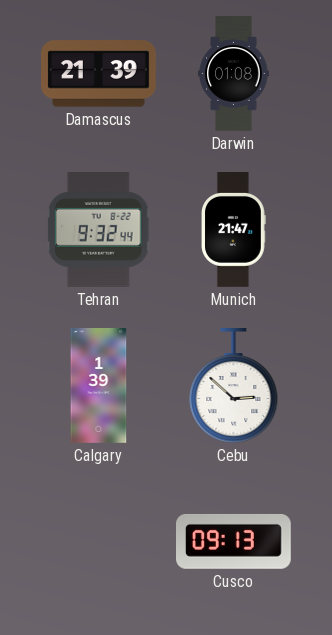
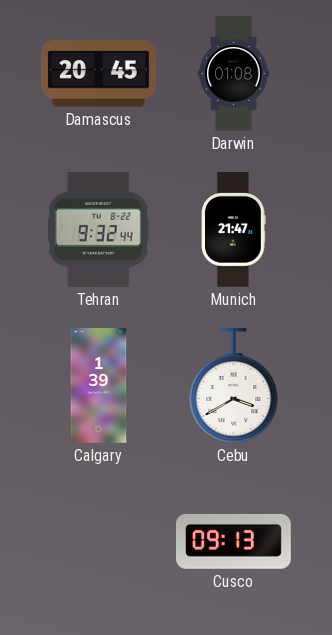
Damascus: 21:39 -> 20:45 (99, 74)
Cebu: 2:52 -> 3:40 (234, 386)
